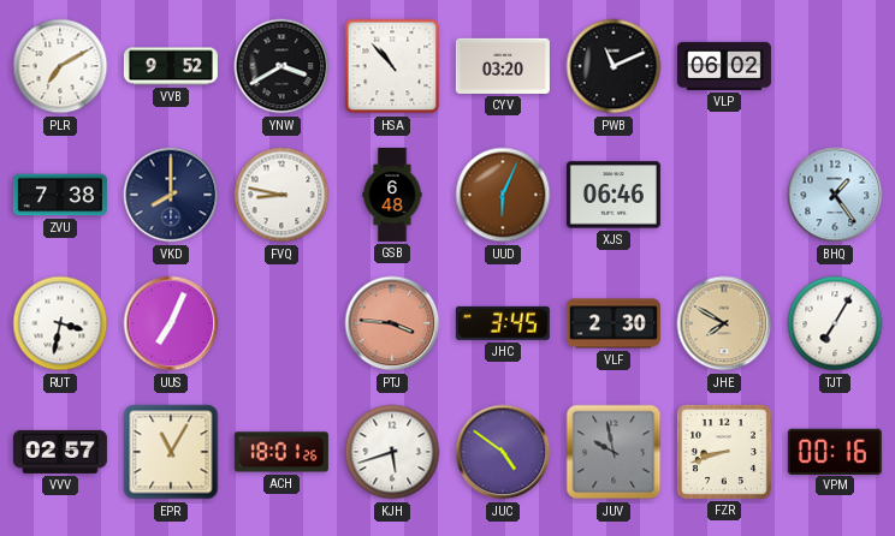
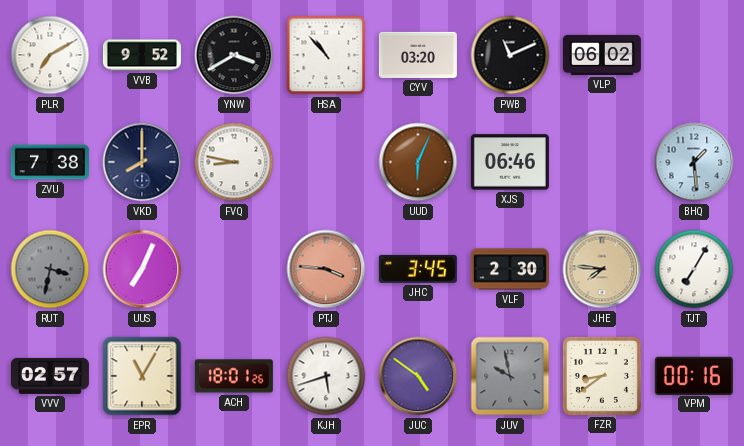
GSB: 6:48 -> none (392, 195)
BHQ: 1:24 -> 1:29 (694, 162)
RUT dial: white -> grey (50, 269)
JHE: 7:50 -> 7:46 (602, 269)
FZR: 8:42 -> 8:39 (602, 376)
